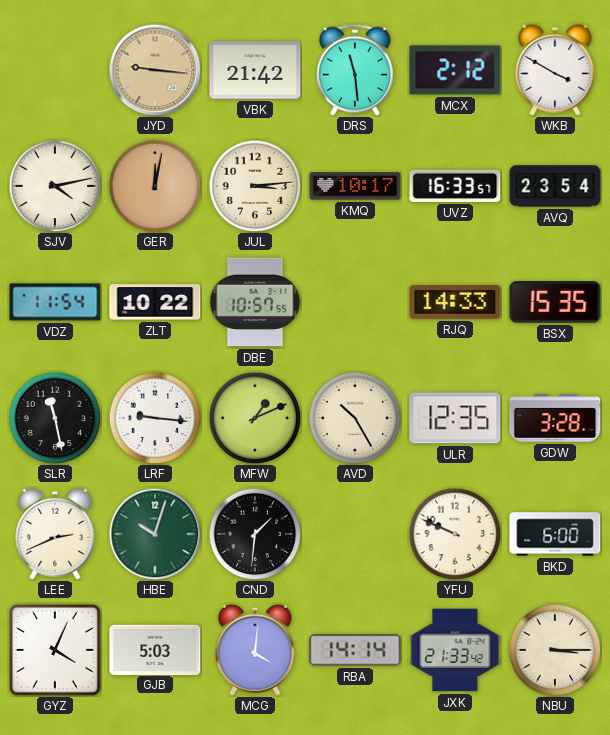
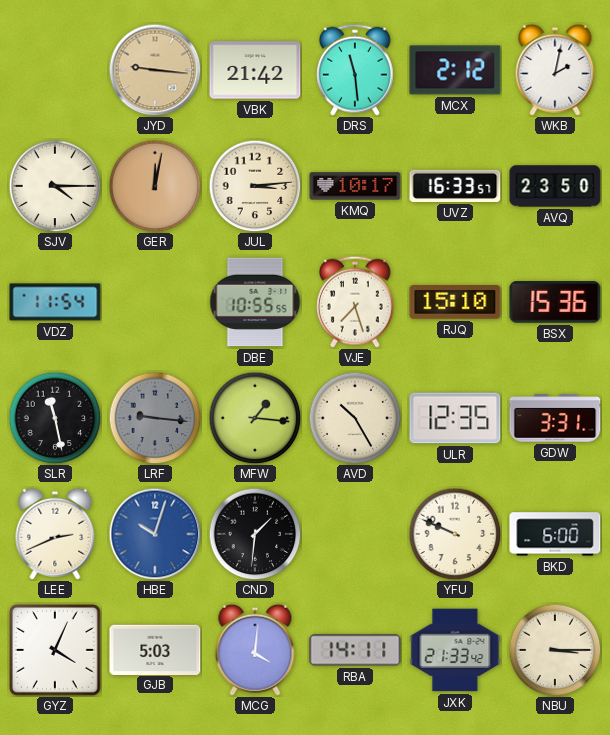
WKB: 3:50 -> 2:02 (555, 70)
SJV: 4:13 -> 4:15 (55, 186)
AVQ: 23:54 -> 23:50 (555, 186)
ZLT: 10:22 -> none (155, 302)
DBE: 10:57 -> 10:55 (255, 302)
VJE: none -> 7:27 (356, 302)
RJQ: 14:33 -> 15:10 (455, 302)
BSX: 15:35 -> 15:36 (555, 302)
LRF dial: white -> grey (155, 418)
MFW: 1:11 -> 1:16 (255, 418)
GDW: 3:28 -> 3:31 (555, 418)
HBE dial: green -> blue (155, 534)
RBA: 14:14 -> 14:11 (355, 650)
